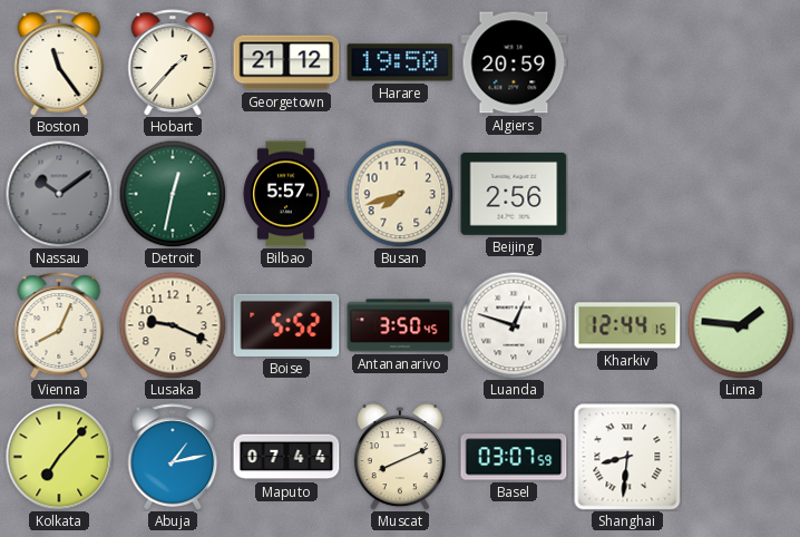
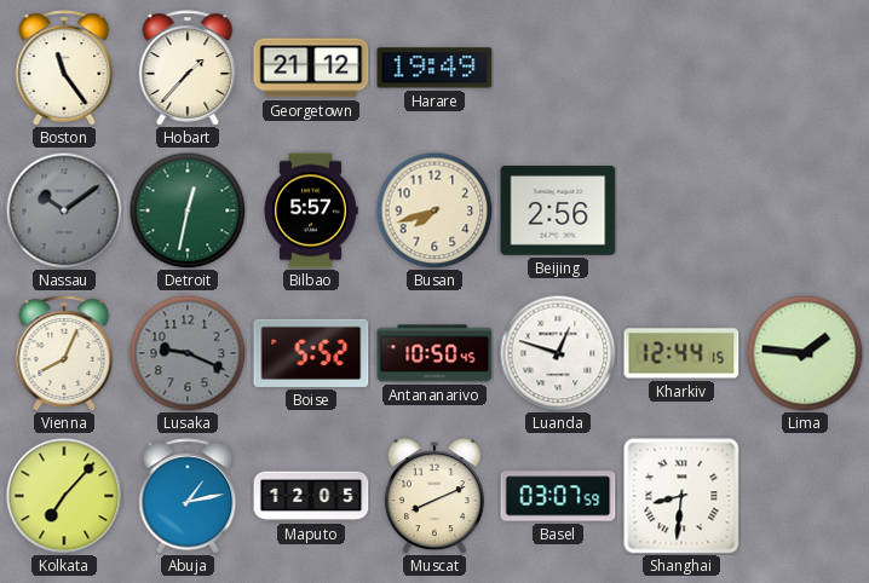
Harare: 19:50 -> 19:49 (434, 68)
Algiers: 20:59 -> none (514, 62)
Lusaka dial: cream -> grey (188, 353)
Antananarivo: 3:50 -> 10:50 (434, 353)
Maputo: 07:44 -> 12:05 (311, 496)
